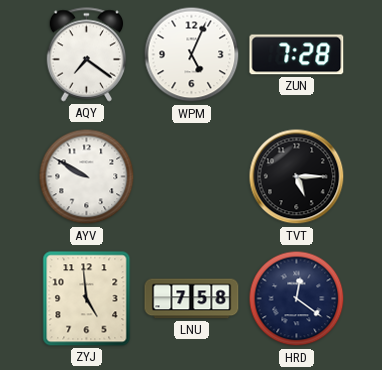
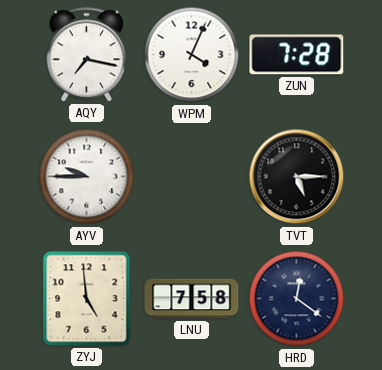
AQY: 7:21 -> 7:17 (87, 55)
WPM: 5:04 -> 4:04 (192, 55)
AYV: 9:50 -> 9:45 (87, 177)
